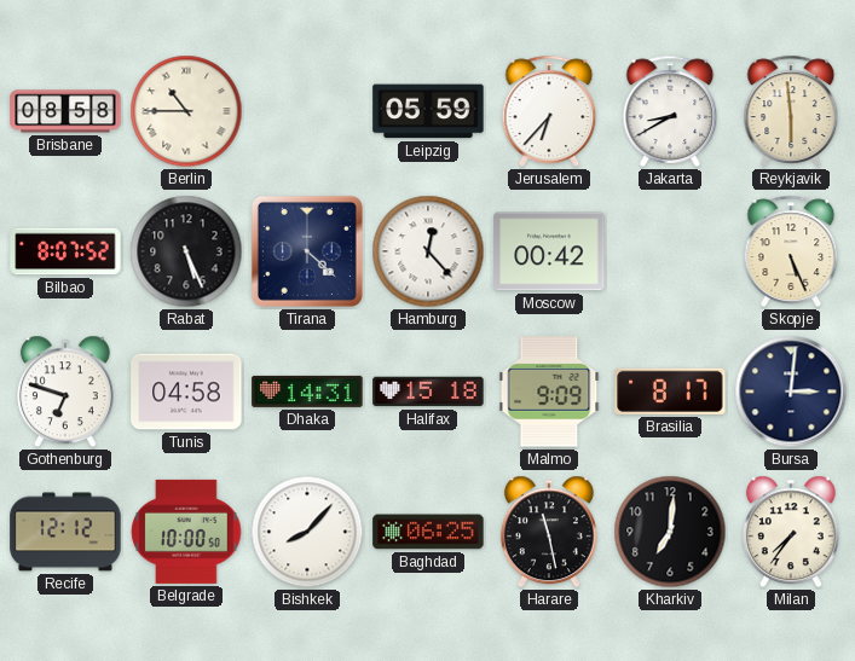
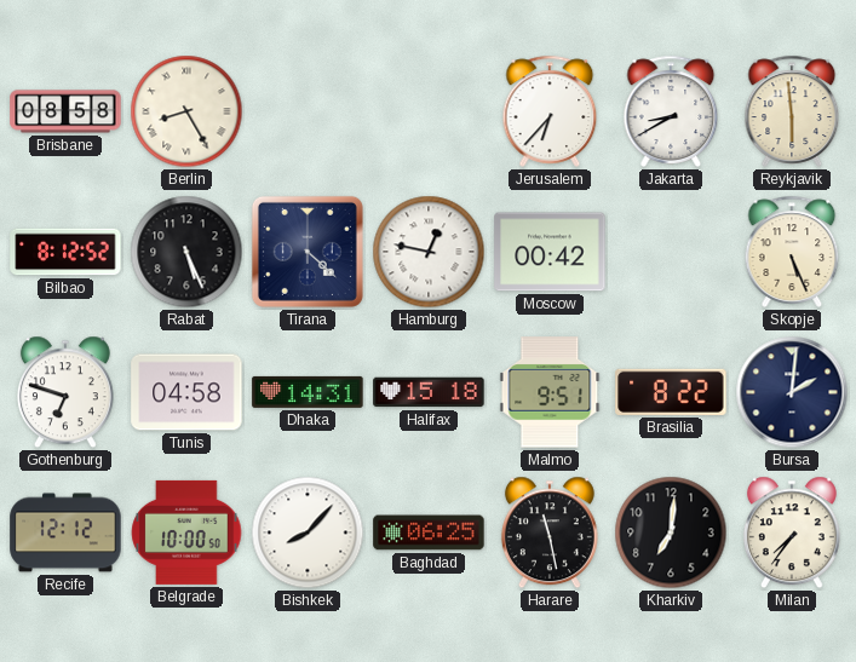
Berlin: 10:45 -> 8:25 (186, 111)
Leipzig: 05:59 -> none (428, 111)
Bilbao: 8:07 -> 8:12 (65, 252)
Hamburg: 12:23 -> 12:47 (429, 252)
Malmo: 9:09 -> 9:51 (550, 392)
Brasilia: 8:17 -> 8:22 (671, 392)
Bursa: 3:01 -> 2:01 (792, 392)
